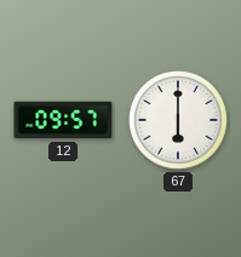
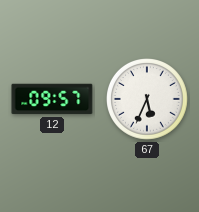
67: 6:00 -> 5:34 (148, 100)
